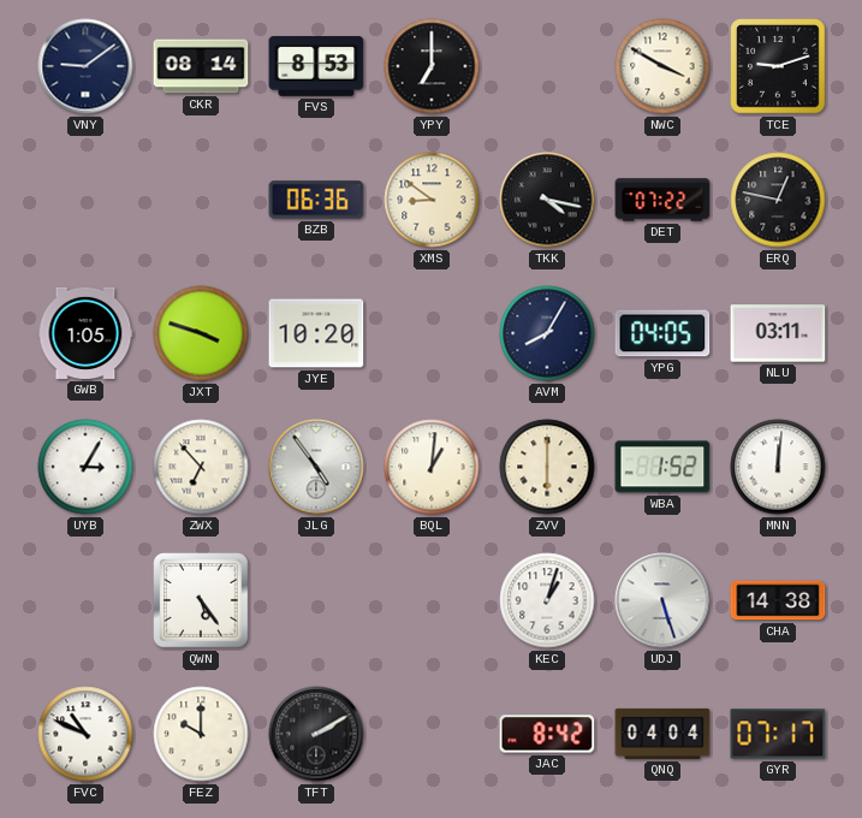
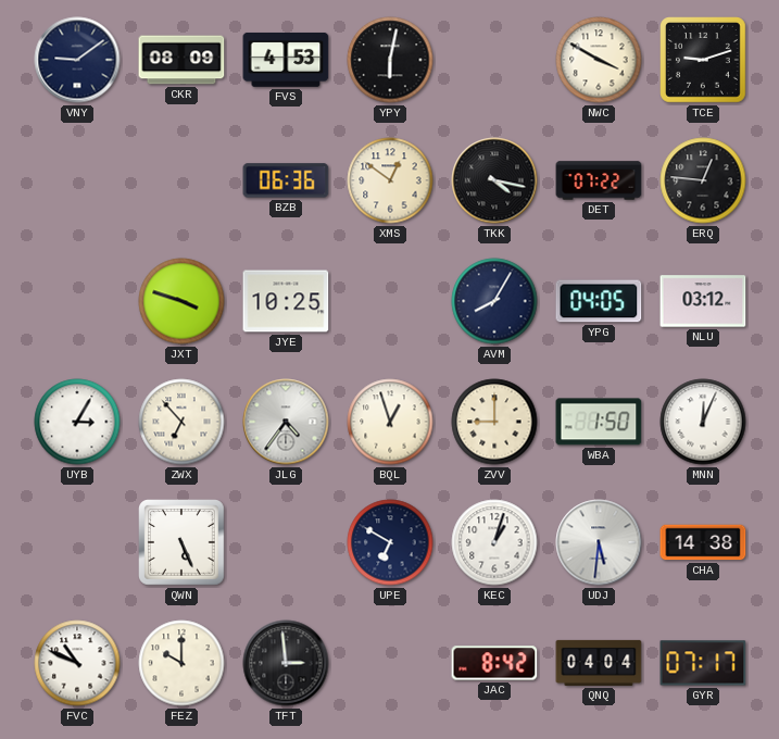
CKR: 08:14 -> 08:09 (181, 60)
FVS: 8:53 -> 4:53 (286, 60)
YPY: 7:00 -> 6:02 (390, 60)
XMS: 8:51 -> 12:51 (390, 180)
ERQ: 12:47 -> 12:46 (703, 180)
GWB: 1:05 -> none (85, 333)
JYE: 10:20 -> 10:25 (286, 301)
NLU: 03:11 -> 03:12 (703, 301)
JLG: 4:54 -> 4:36 (286, 422)
BQL: 1:01 -> 12:57 (390, 422)
ZVV: 6:00 -> 9:00 (494, 422)
WBA: 1:52 -> 1:50 (599, 422)
MNN: 12:01 -> 12:04 (703, 422)
QWN: 5:24 -> 5:26 (183, 543)
UPE: none -> 6:50 (390, 542)
UDJ: 5:27 -> 5:31 (599, 542)
TFT: 2:10 -> 2:59 (286, 663)
